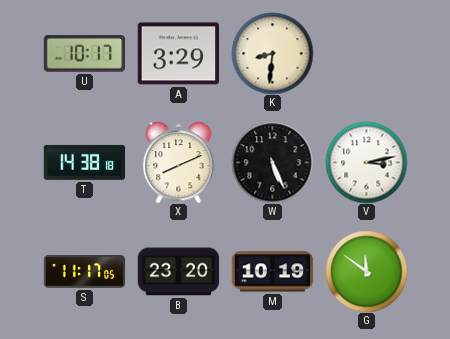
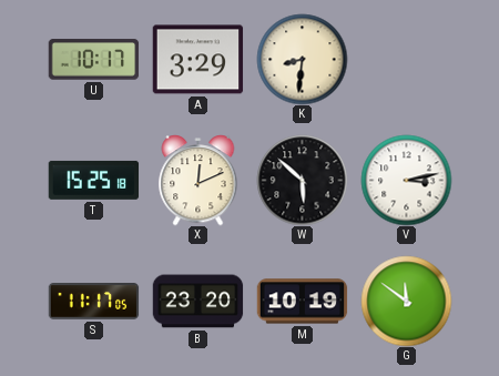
T: 14:38 -> 15:25 (93, 180)
X: 8:11 -> 12:11 (198, 180)
W: 5:26 -> 5:52 (302, 180)
